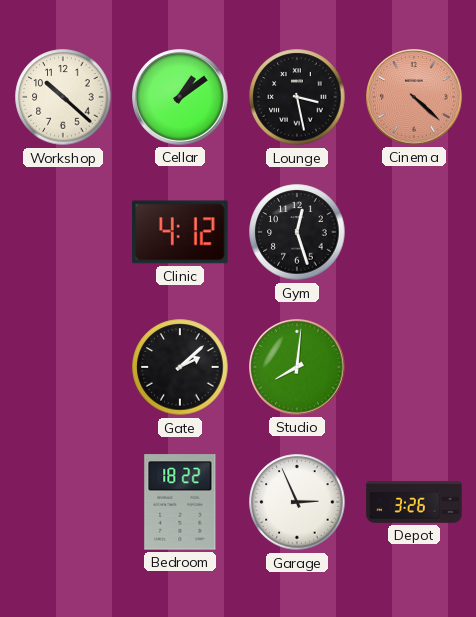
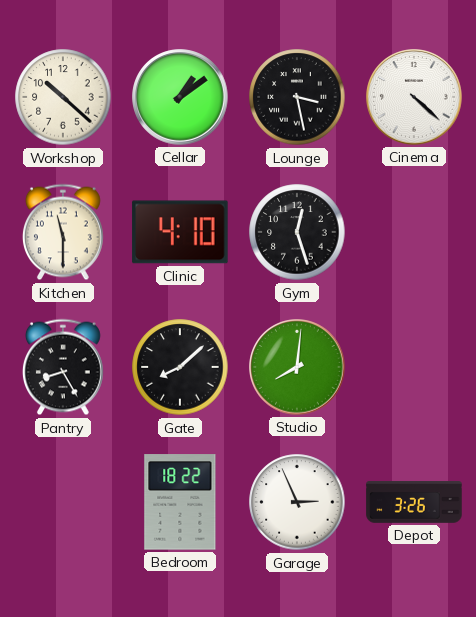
Cinema dial: salmon -> white (414, 97)
Kitchen: none -> 11:30 (63, 232)
Clinic: 4:12 -> 4:10 (180, 232)
Pantry: none -> 8:25 (63, 367)
Gate: 2:08 -> 8:08 (180, 367)
